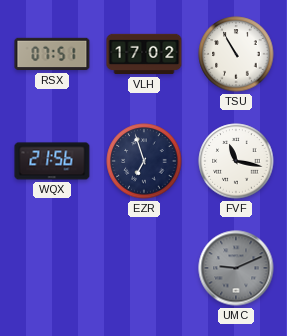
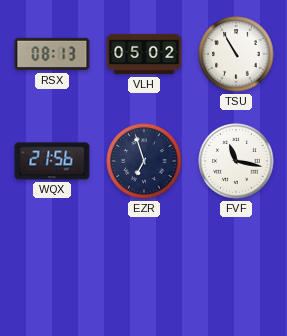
RSX: 07:51 -> 08:13 (52, 54)
VLH: 17:02 -> 05:02 (144, 54)
UMC: 9:11 -> none (236, 268)
